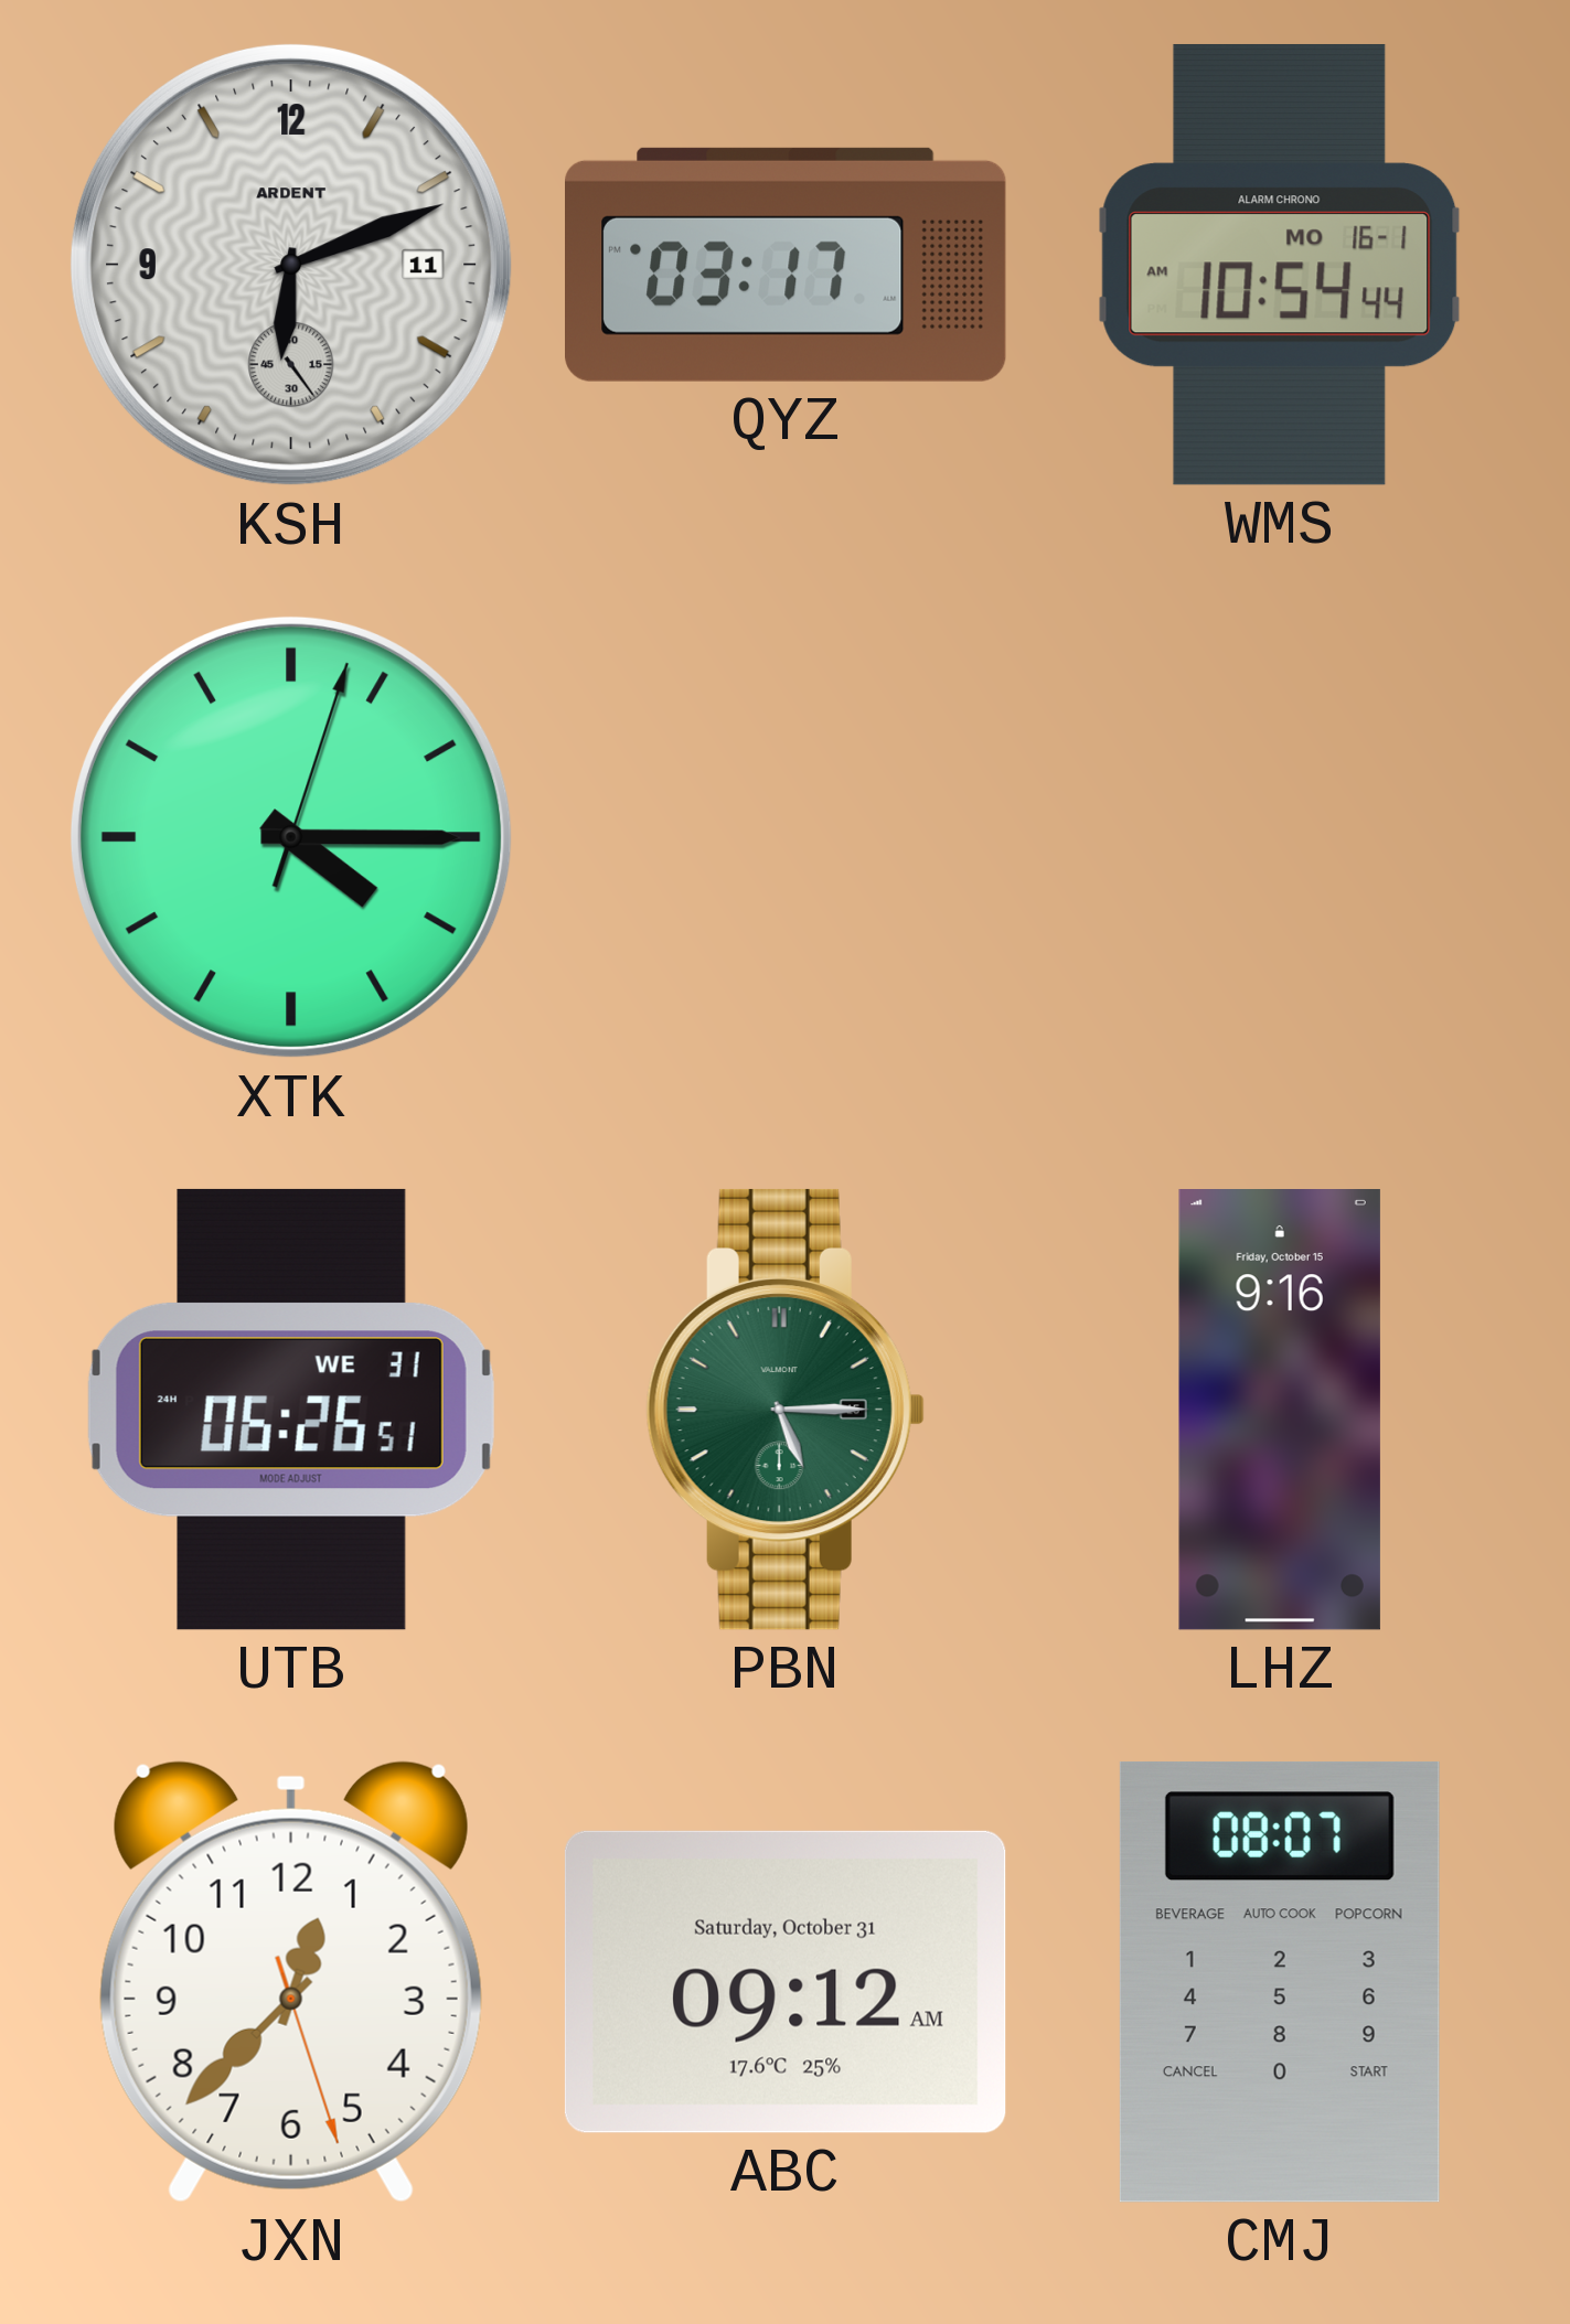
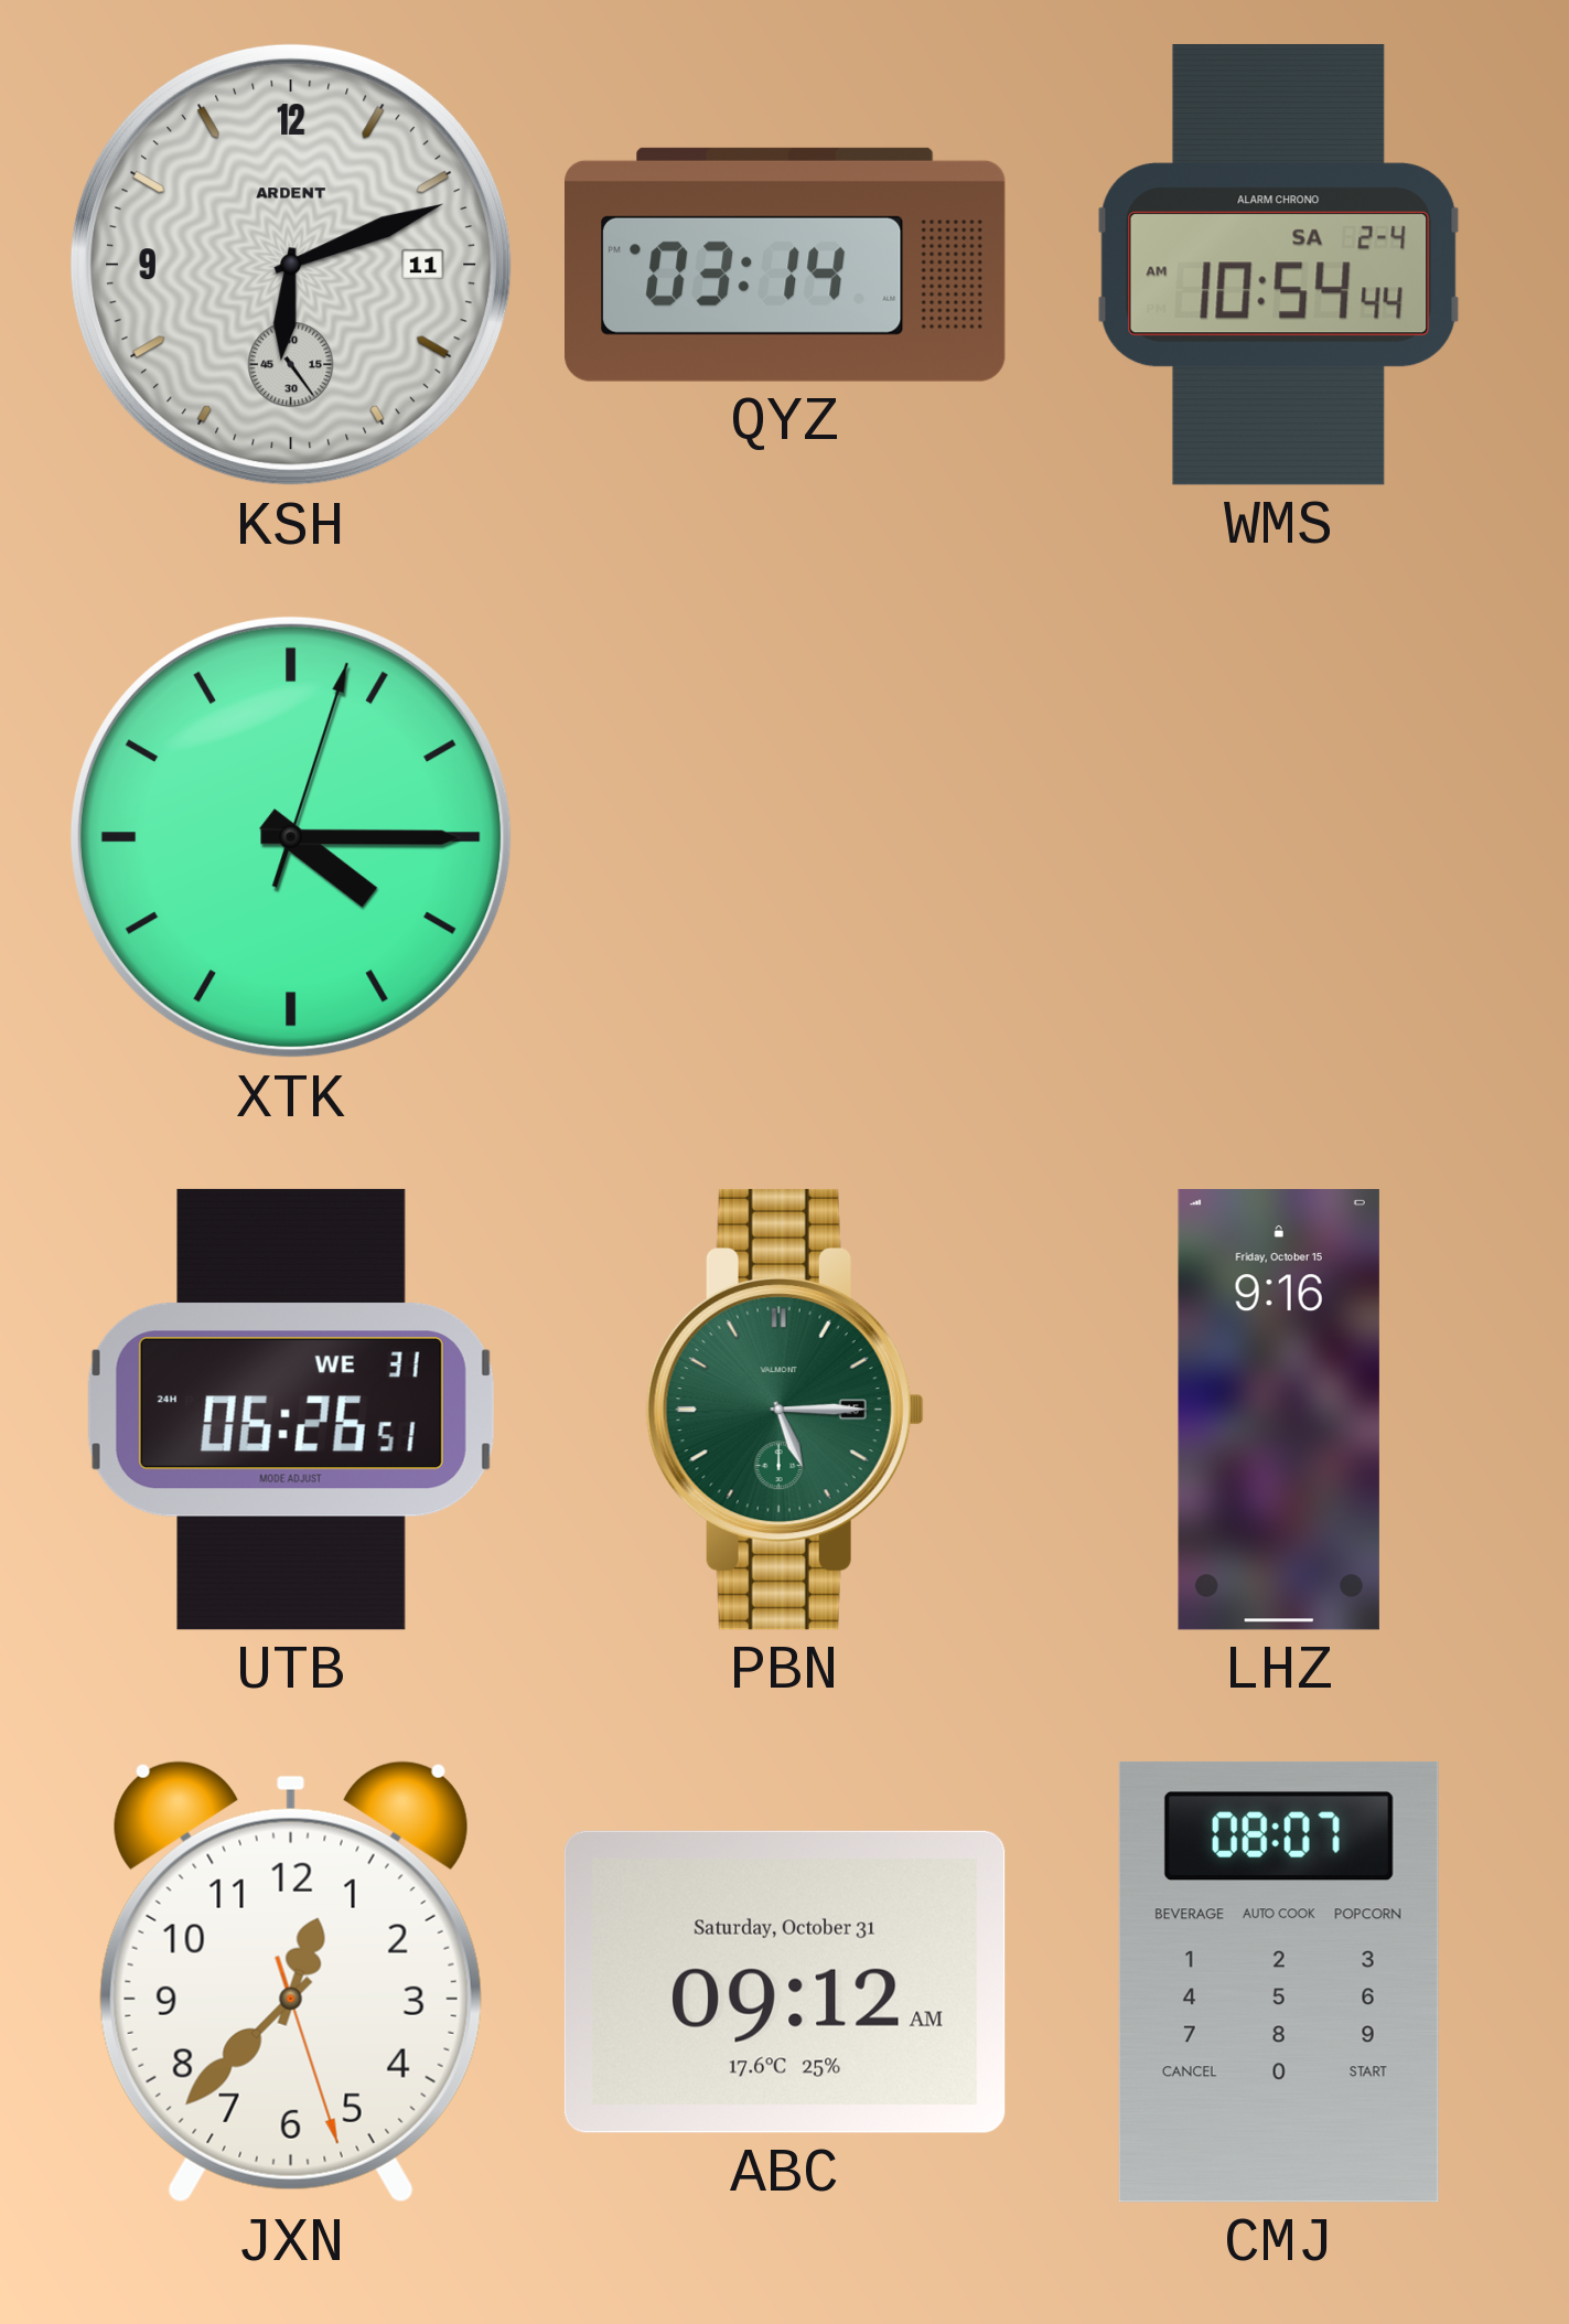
QYZ: 03:17 -> 03:14 (786, 265)
WMS date: MO 16-1 -> SA 2-4 (1279, 265)
